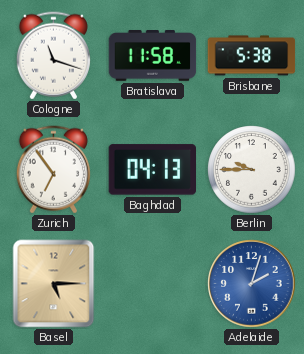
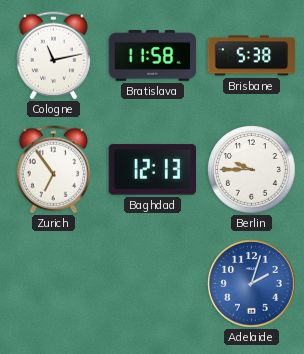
Cologne: 11:18 -> 11:13 (53, 56)
Baghdad: 04:13 -> 12:13 (152, 170)
Basel: 5:15 -> none (54, 284)
